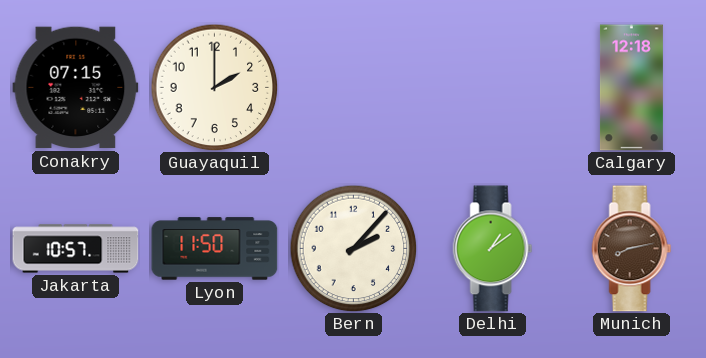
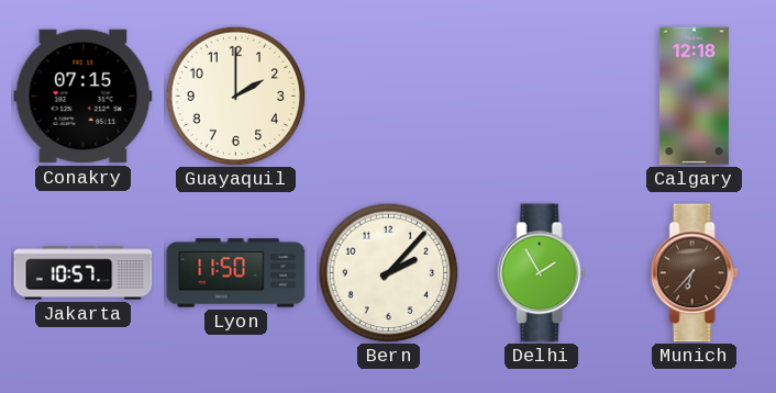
Delhi: 1:09 -> 1:55 (542, 273)
Munich: 8:13 -> 6:37 (695, 273)
